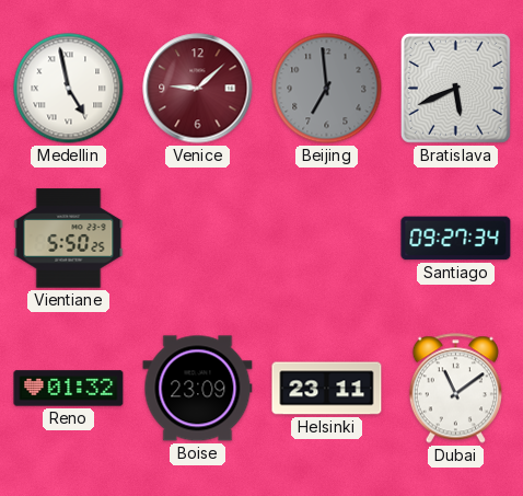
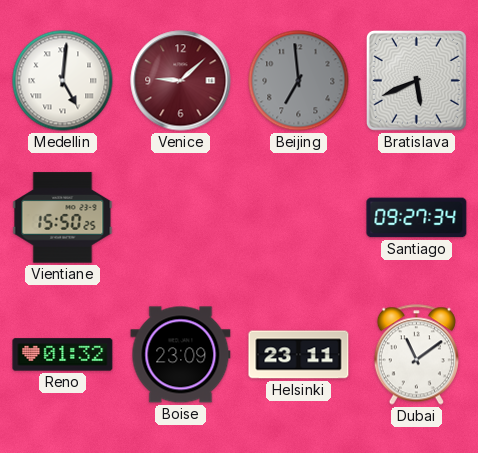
Medellin: 4:58 -> 5:01 (63, 81)
Vientiane: 5:50 -> 15:50 (63, 218)
